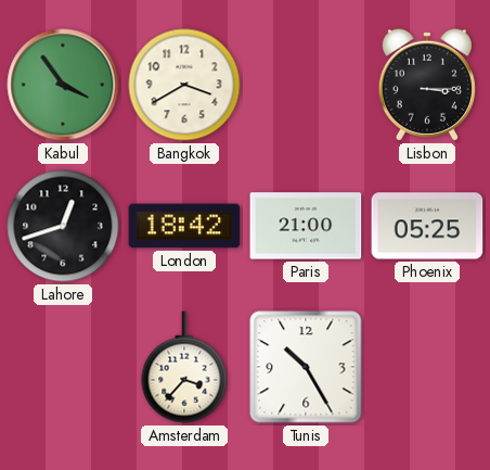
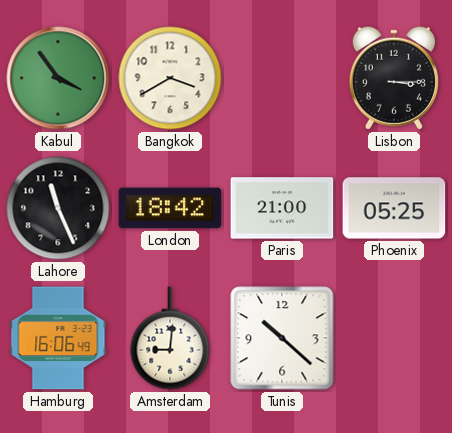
Lahore: 12:42 -> 11:26 (58, 208)
Hamburg: none -> 16:06 (58, 338)
Amsterdam: 3:37 -> 9:01 (170, 338)
Tunis: 10:25 -> 10:22 (282, 338)
